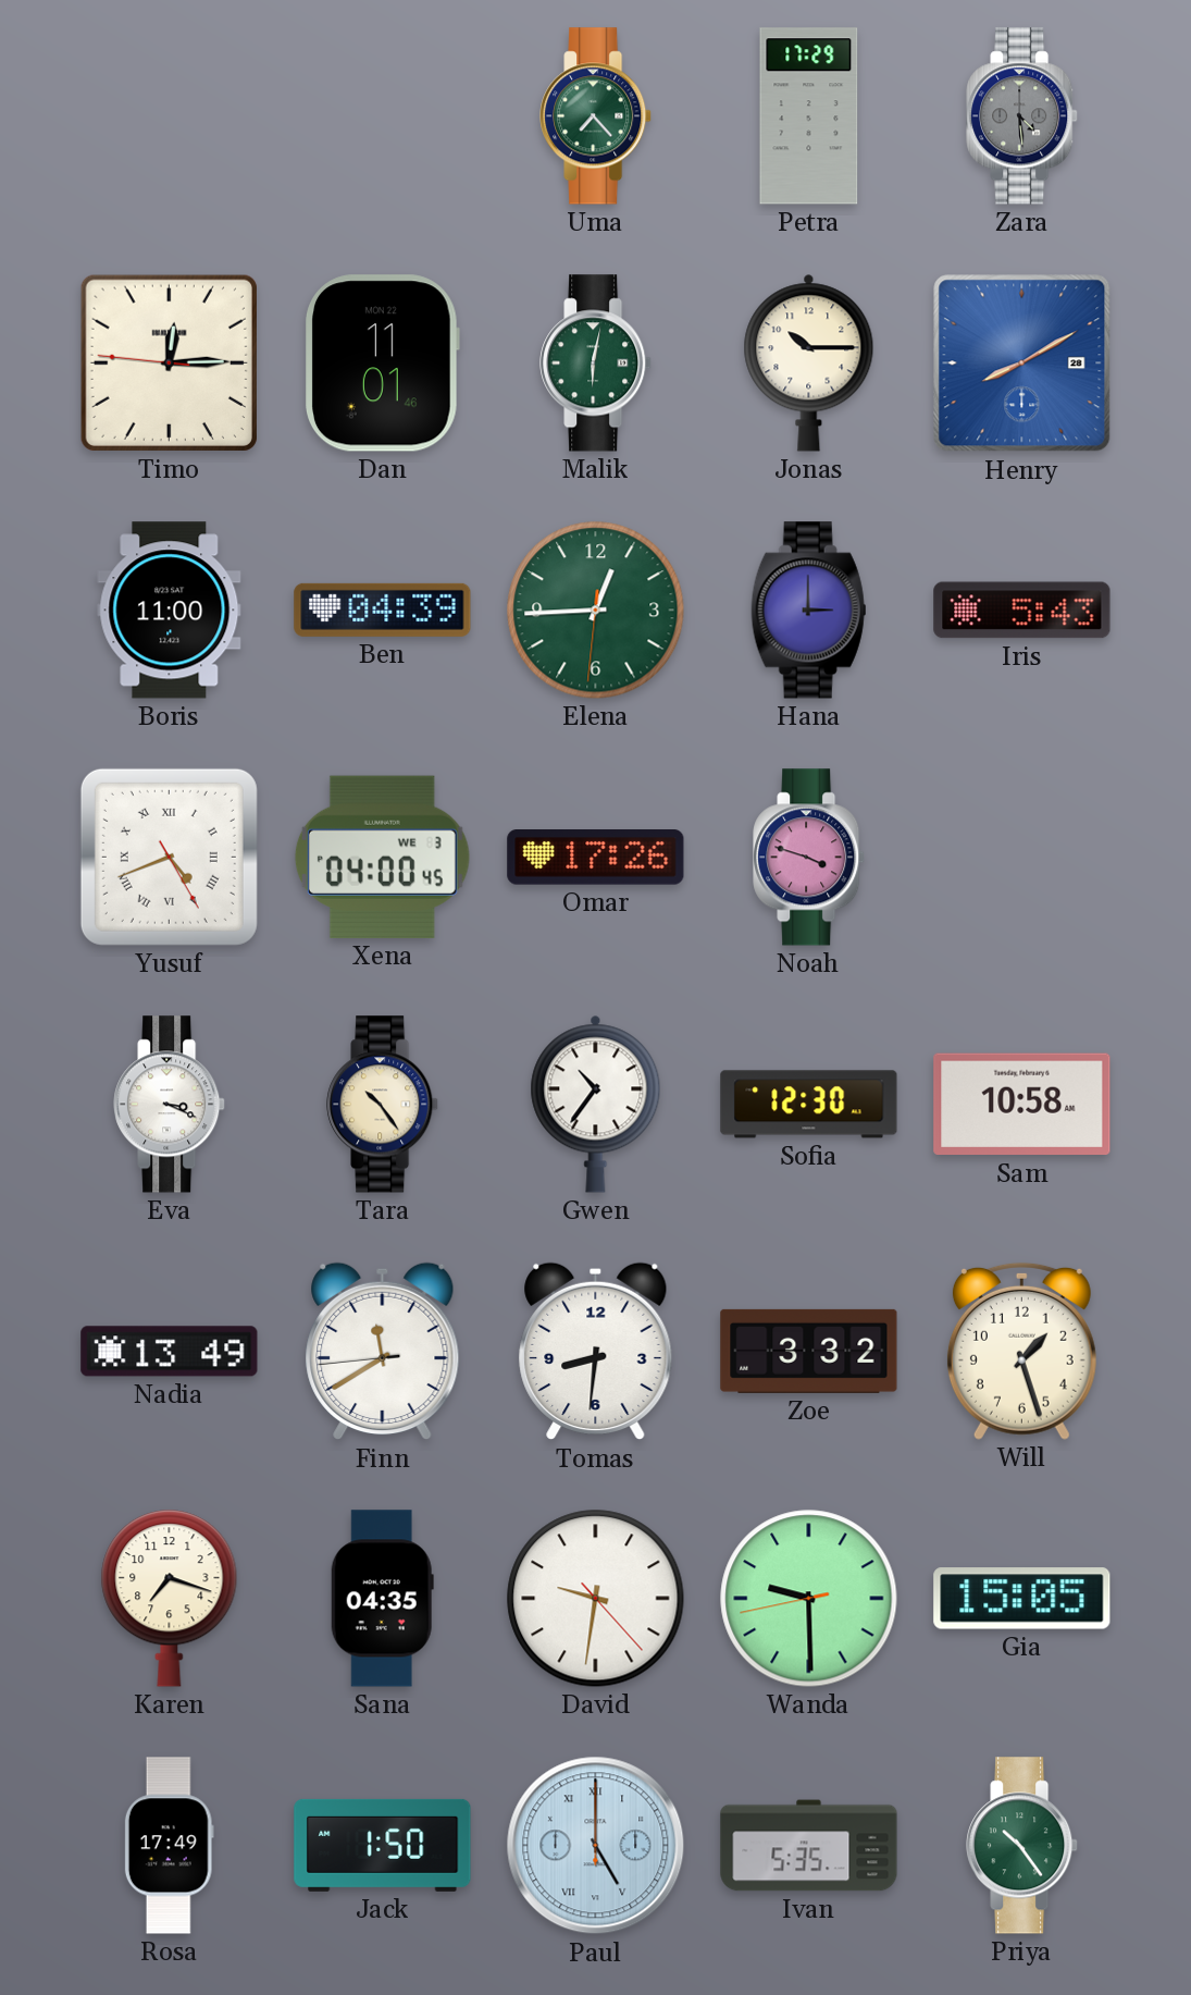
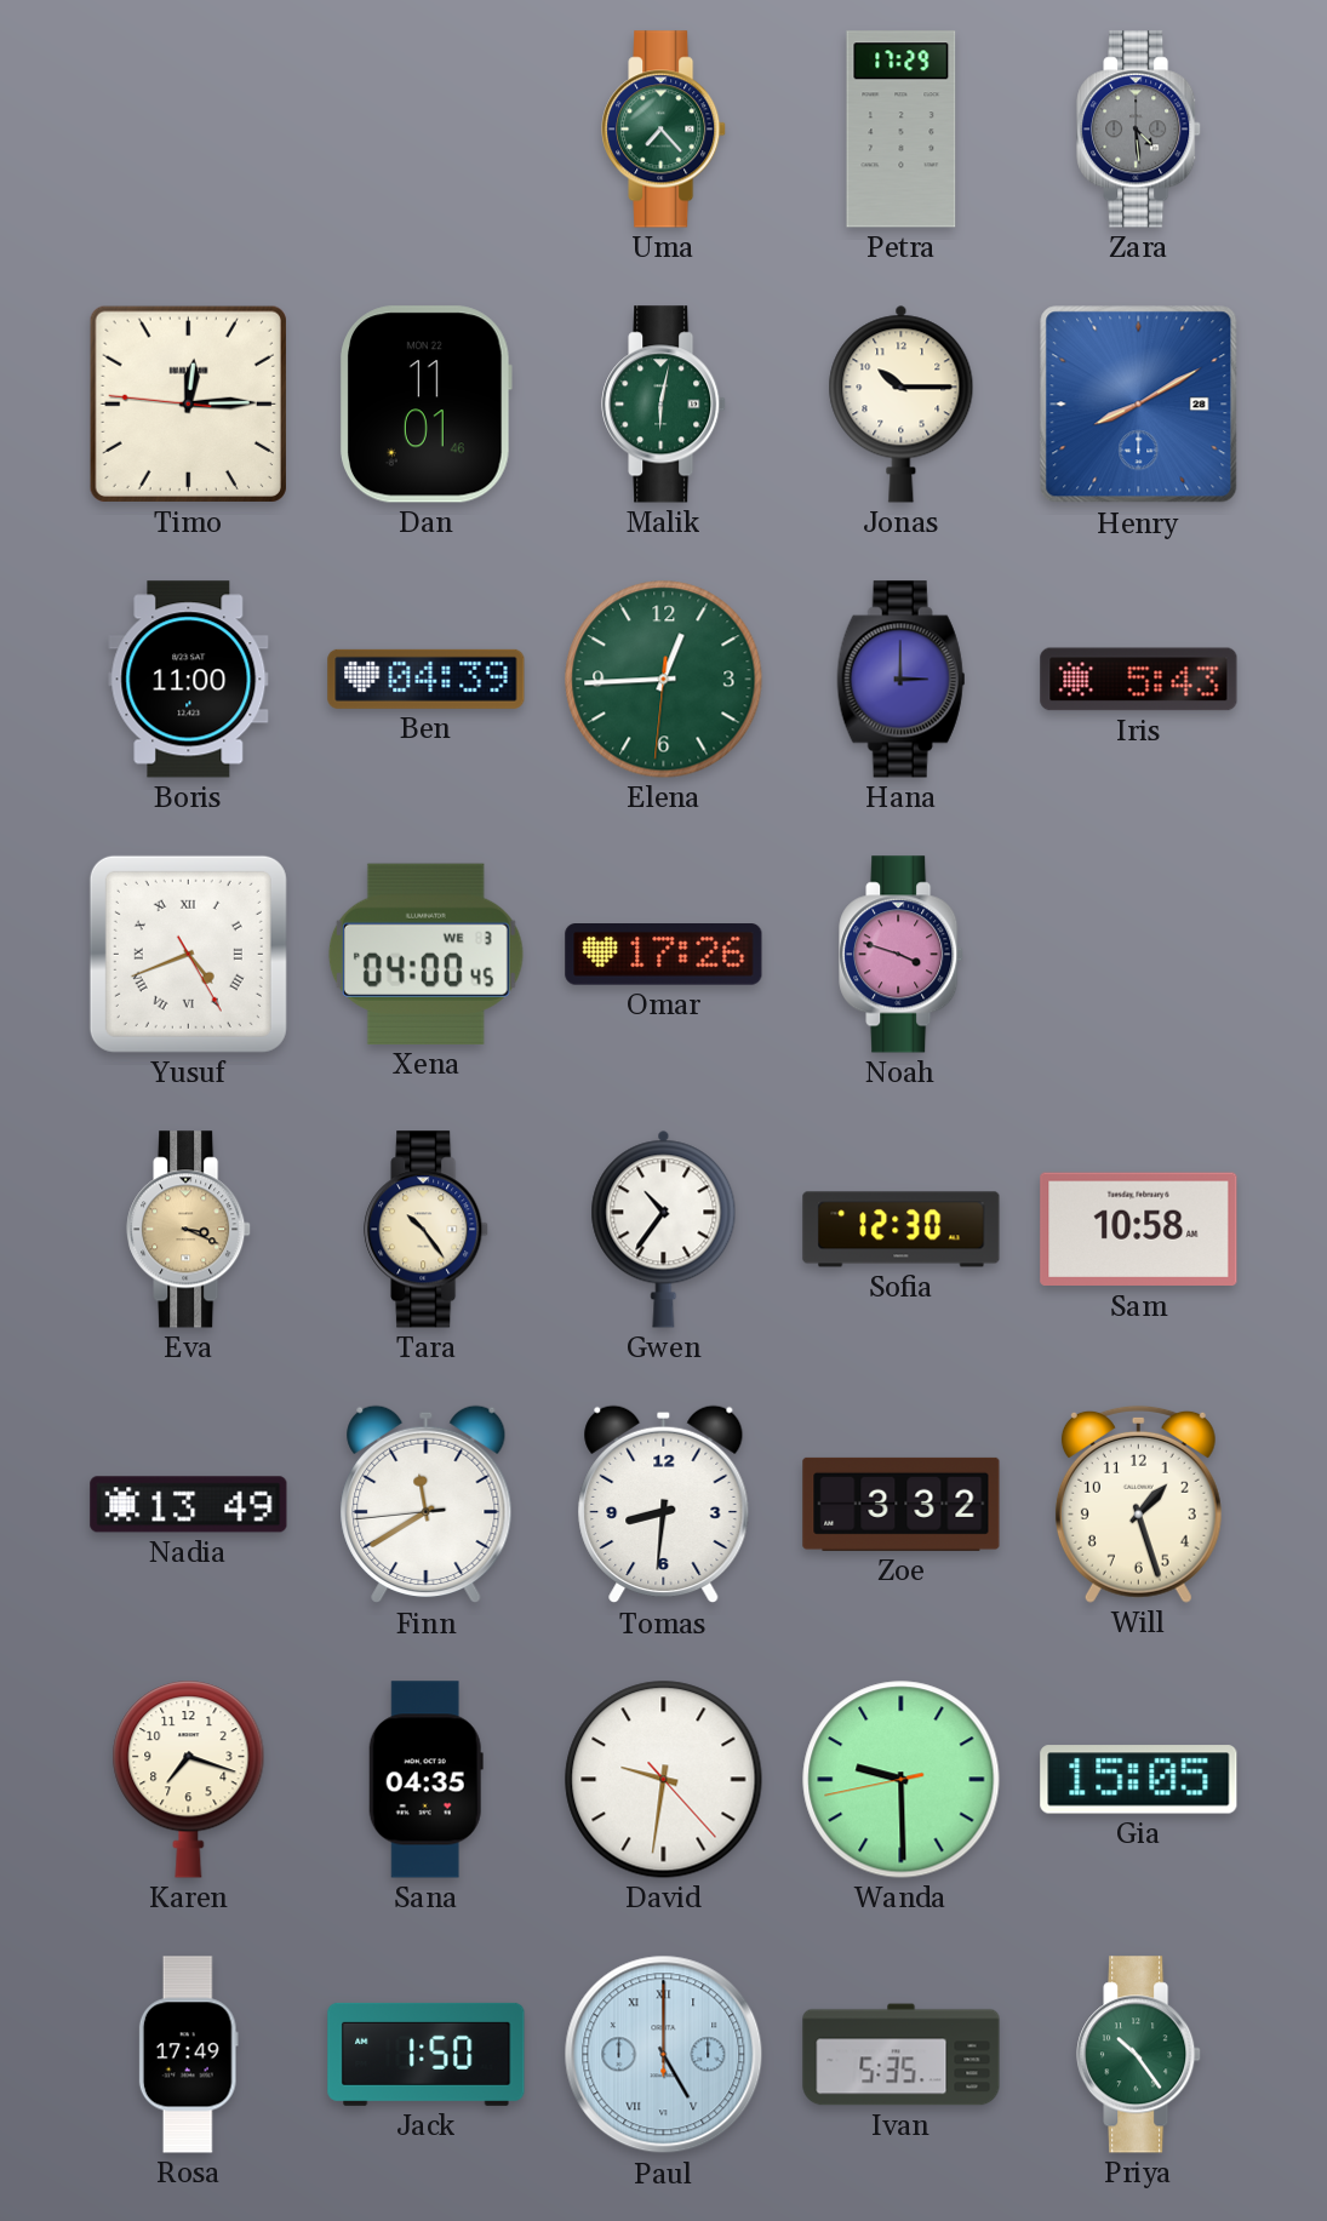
Eva dial: white -> champagne (189, 1230)
